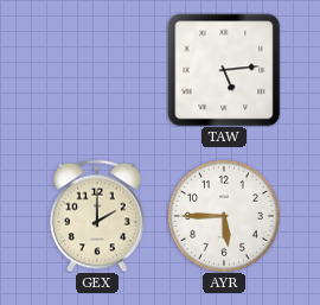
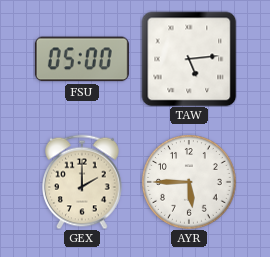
FSU: none -> 05:00 (82, 59)
